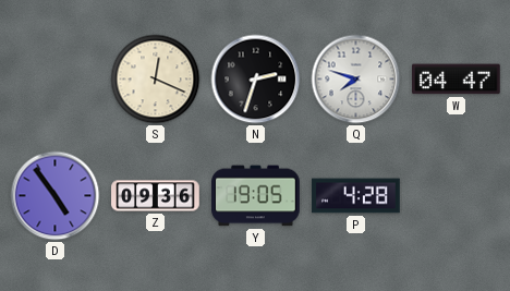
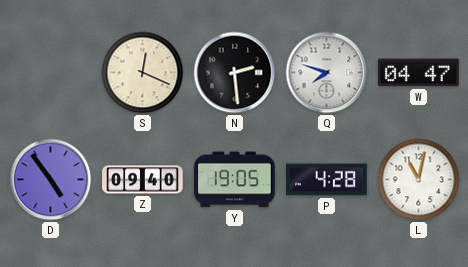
N: 2:33 -> 2:29 (235, 73)
Z: 09:36 -> 09:40 (143, 180)
L: none -> 11:02 (419, 180)
